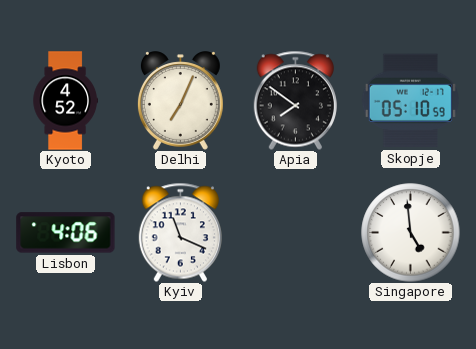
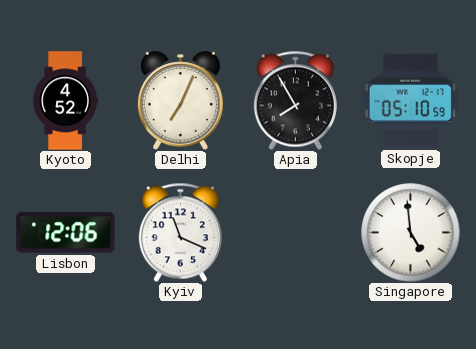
Apia: 7:51 -> 7:55 (295, 100)
Lisbon: 4:06 -> 12:06 (66, 233)
